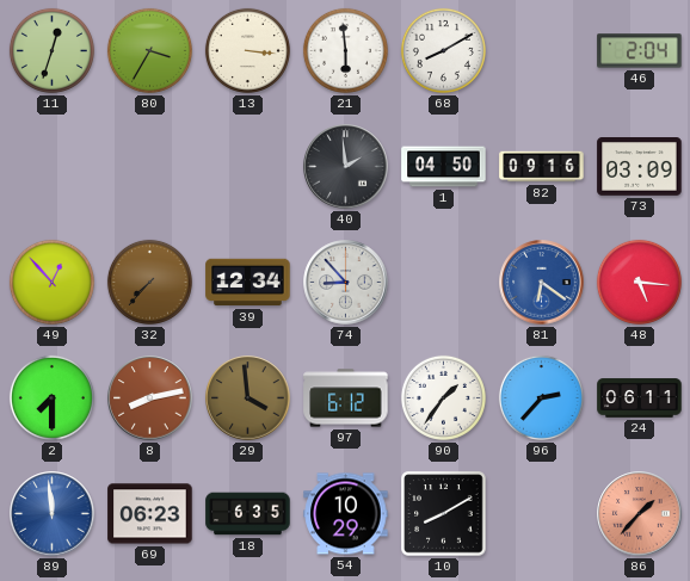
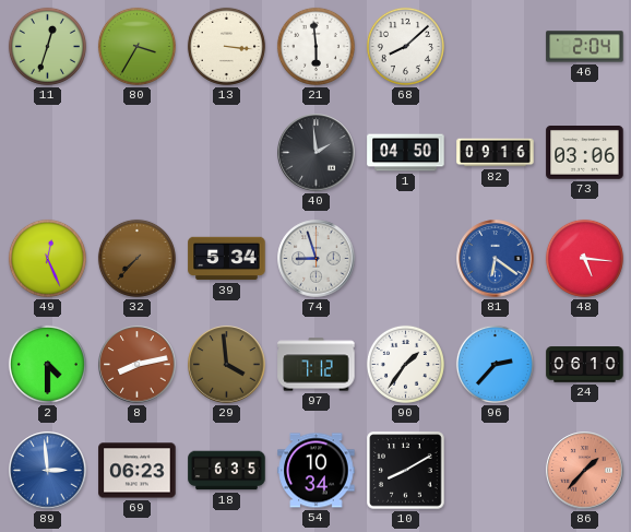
68: 8:10 -> 8:08 (405, 46)
73: 03:09 -> 03:06 (585, 153)
49: 12:53 -> 12:26 (47, 258)
39: 12:34 -> 5:34 (227, 259)
74: 8:53 -> 8:57 (317, 259)
2: 7:30 -> 4:30 (47, 364)
97: 6:12 -> 7:12 (317, 365)
24: 06:11 -> 06:10 (585, 365)
89: 11:59 -> 2:59 (48, 471)
54: 10:29 -> 10:34 (317, 471)
